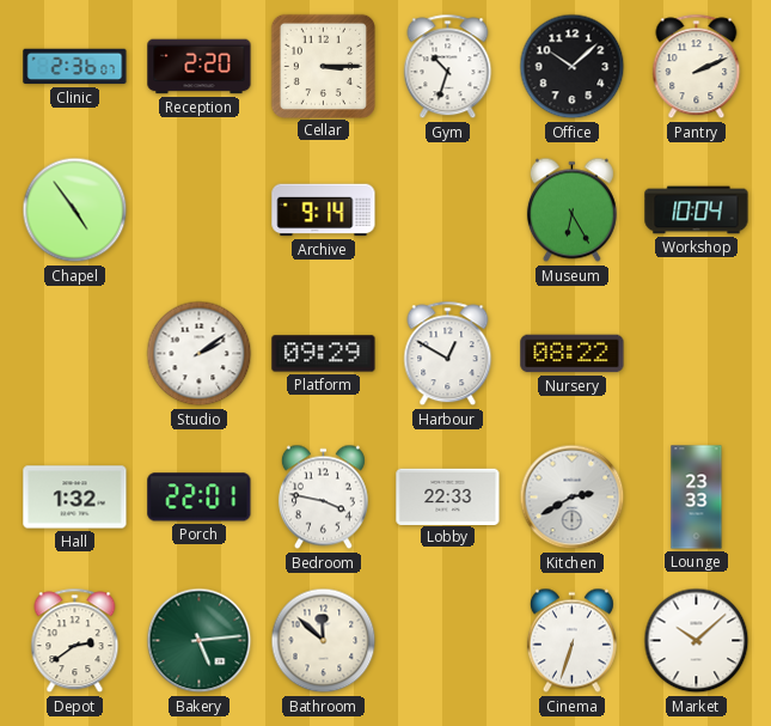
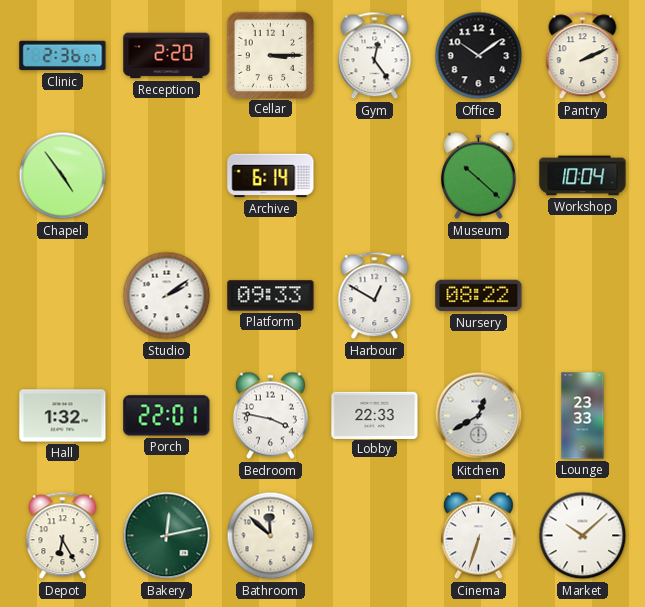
Gym: 10:33 -> 12:24 (375, 56)
Office: 10:08 -> 10:09 (479, 56)
Archive: 9:14 -> 6:14 (271, 176)
Museum: 6:25 -> 10:22 (478, 176)
Platform: 09:29 -> 09:33 (271, 296)
Kitchen: 2:40 -> 12:40 (479, 416)
Depot: 2:39 -> 6:25 (63, 536)
Bakery: 5:14 -> 12:13 (167, 536)
